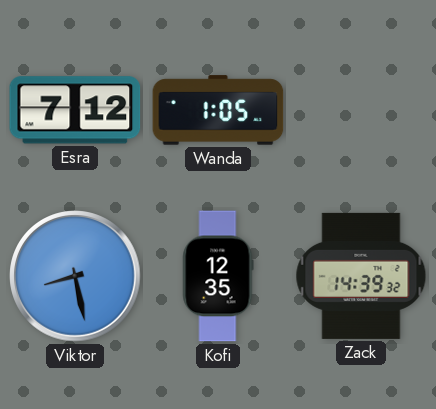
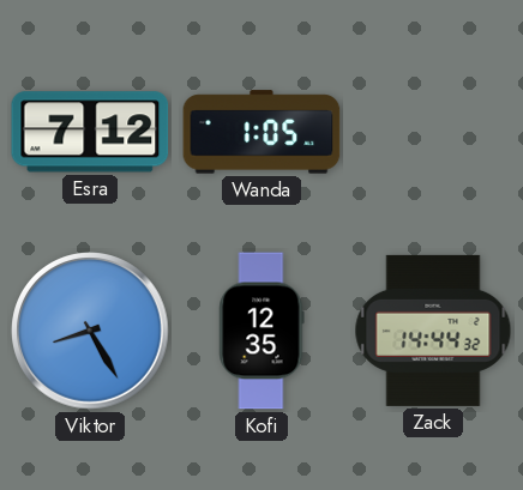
Viktor: 8:28 -> 8:25 (90, 331)
Zack: 14:39 -> 14:44 (433, 331)
